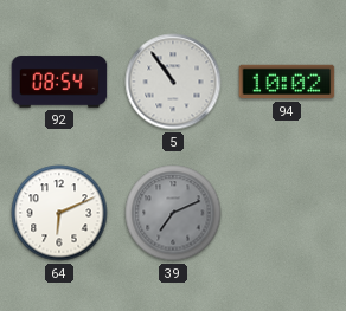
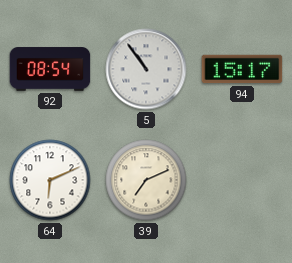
94: 10:02 -> 15:17 (242, 69)
39 dial: grey -> cream (146, 180)
